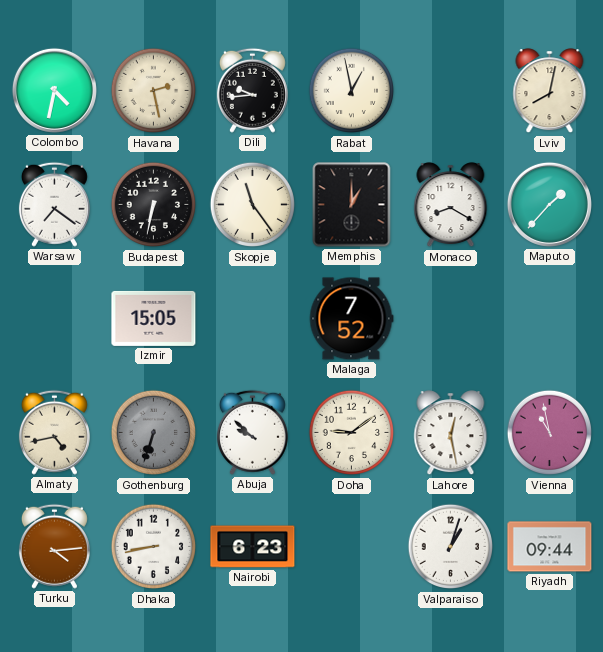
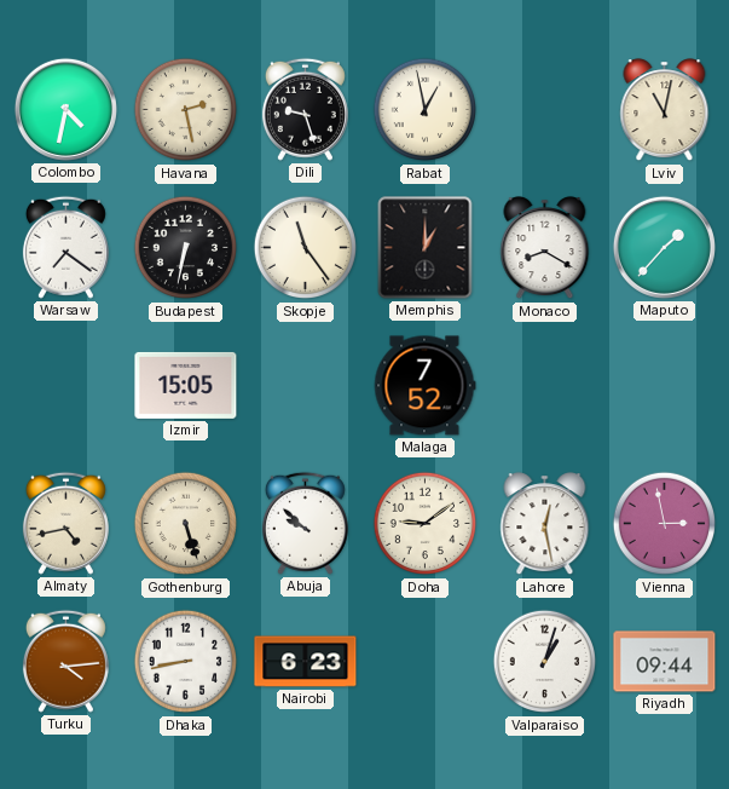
Dili: 9:44 -> 9:27 (305, 109)
Lviv: 8:02 -> 11:02 (665, 110)
Gothenburg: 6:33 -> 5:27 (186, 524)
Gothenburg dial: grey -> cream (186, 524)
Vienna: 10:58 -> 2:58 (665, 524)
